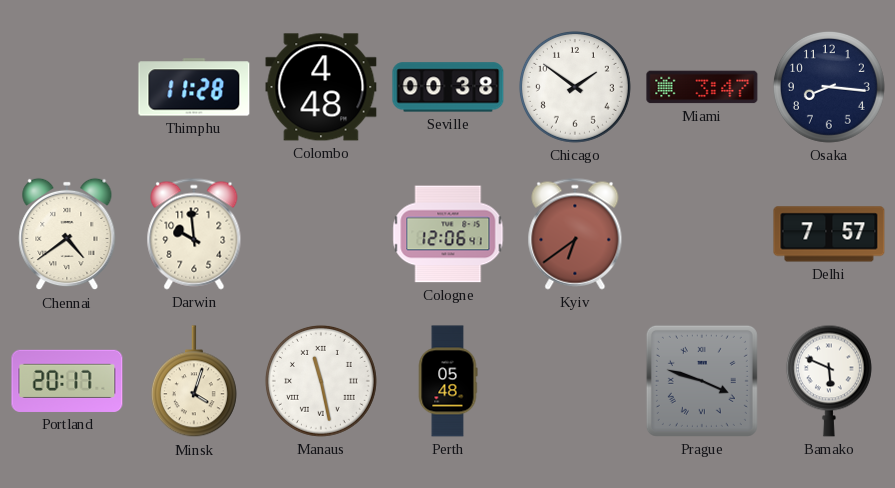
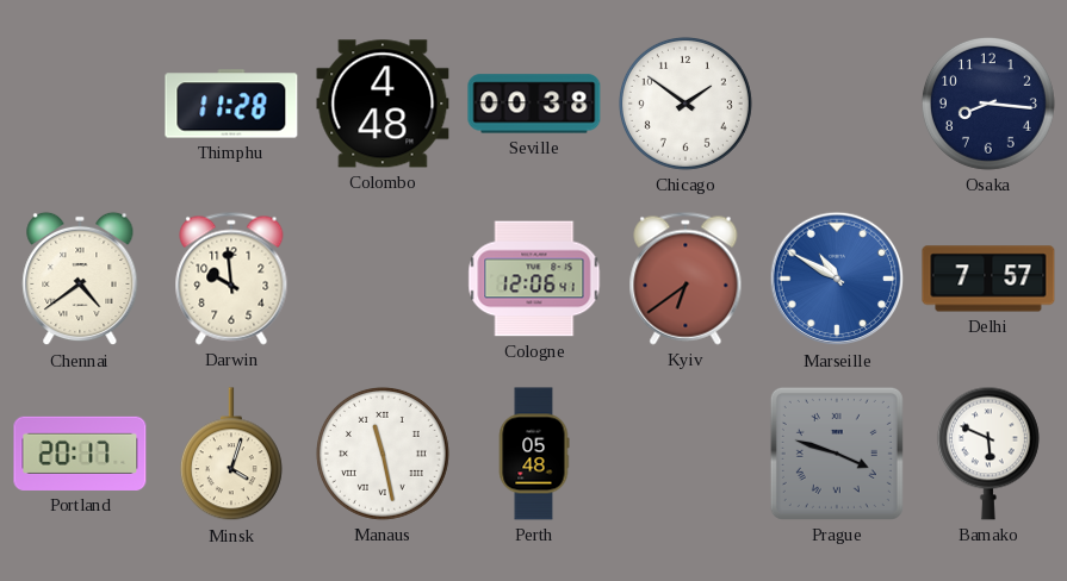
Miami: 3:47 -> none (702, 87)
Marseille: none -> 10:50 (837, 279)
